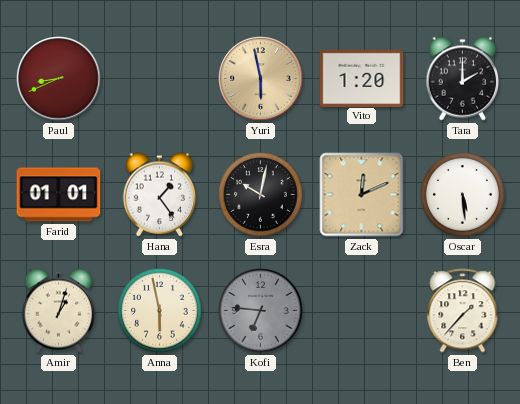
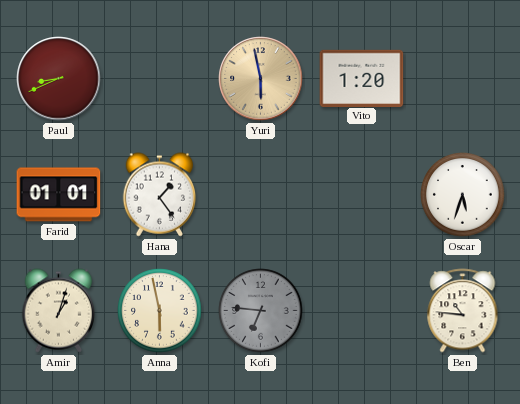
Tara: 2:00 -> none (463, 79)
Esra: 10:02 -> none (261, 195)
Zack: 12:11 -> none (362, 195)
Oscar: 5:29 -> 5:33 (463, 195)
Ben: 1:37 -> 10:46 (463, 311)
